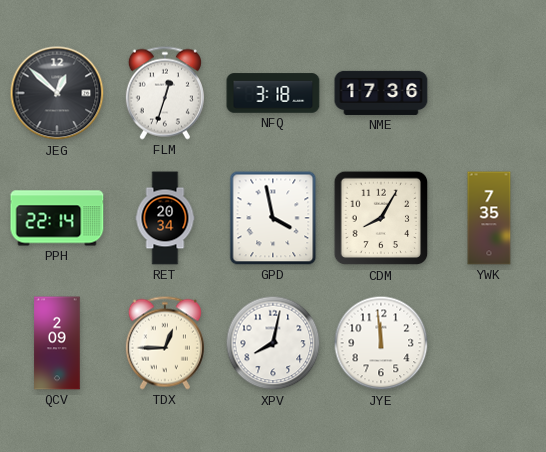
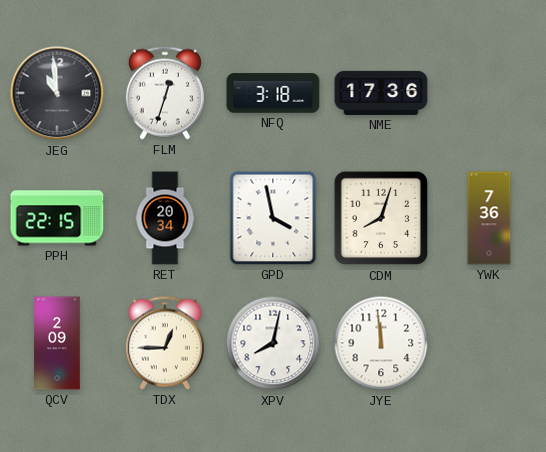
JEG: 12:52 -> 10:59 (57, 93)
PPH: 22:14 -> 22:15 (57, 218)
CDM: 8:05 -> 8:03 (381, 218)
YWK: 7:35 -> 7:36 (489, 218)
